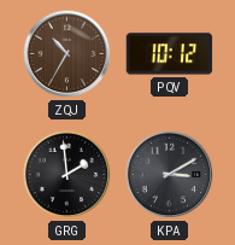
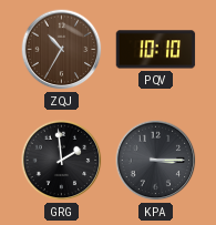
PQV: 10:12 -> 10:10 (156, 50)
KPA: 3:10 -> 3:15 (156, 161)
